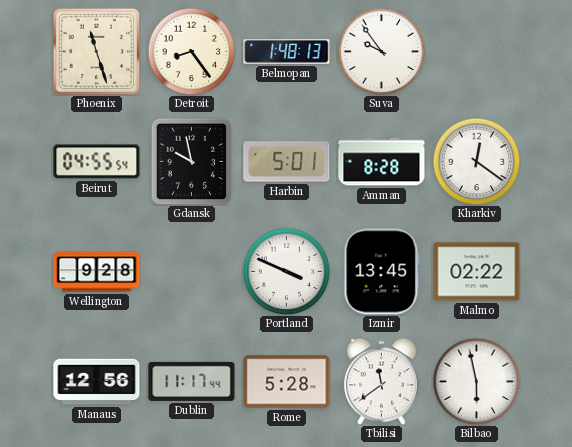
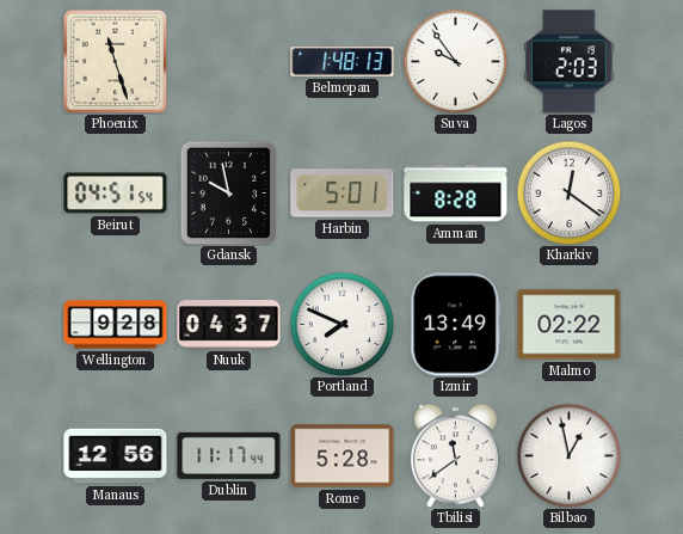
Detroit: 8:24 -> none (191, 51)
Lagos: none -> 2:03 (570, 62)
Beirut: 04:55 -> 04:51 (116, 194)
Nuuk: none -> 04:37 (229, 325)
Portland: 3:49 -> 7:49 (341, 324)
Izmir: 13:45 -> 13:49 (456, 325)
Bilbao: 5:58 -> 12:58 (568, 455)
